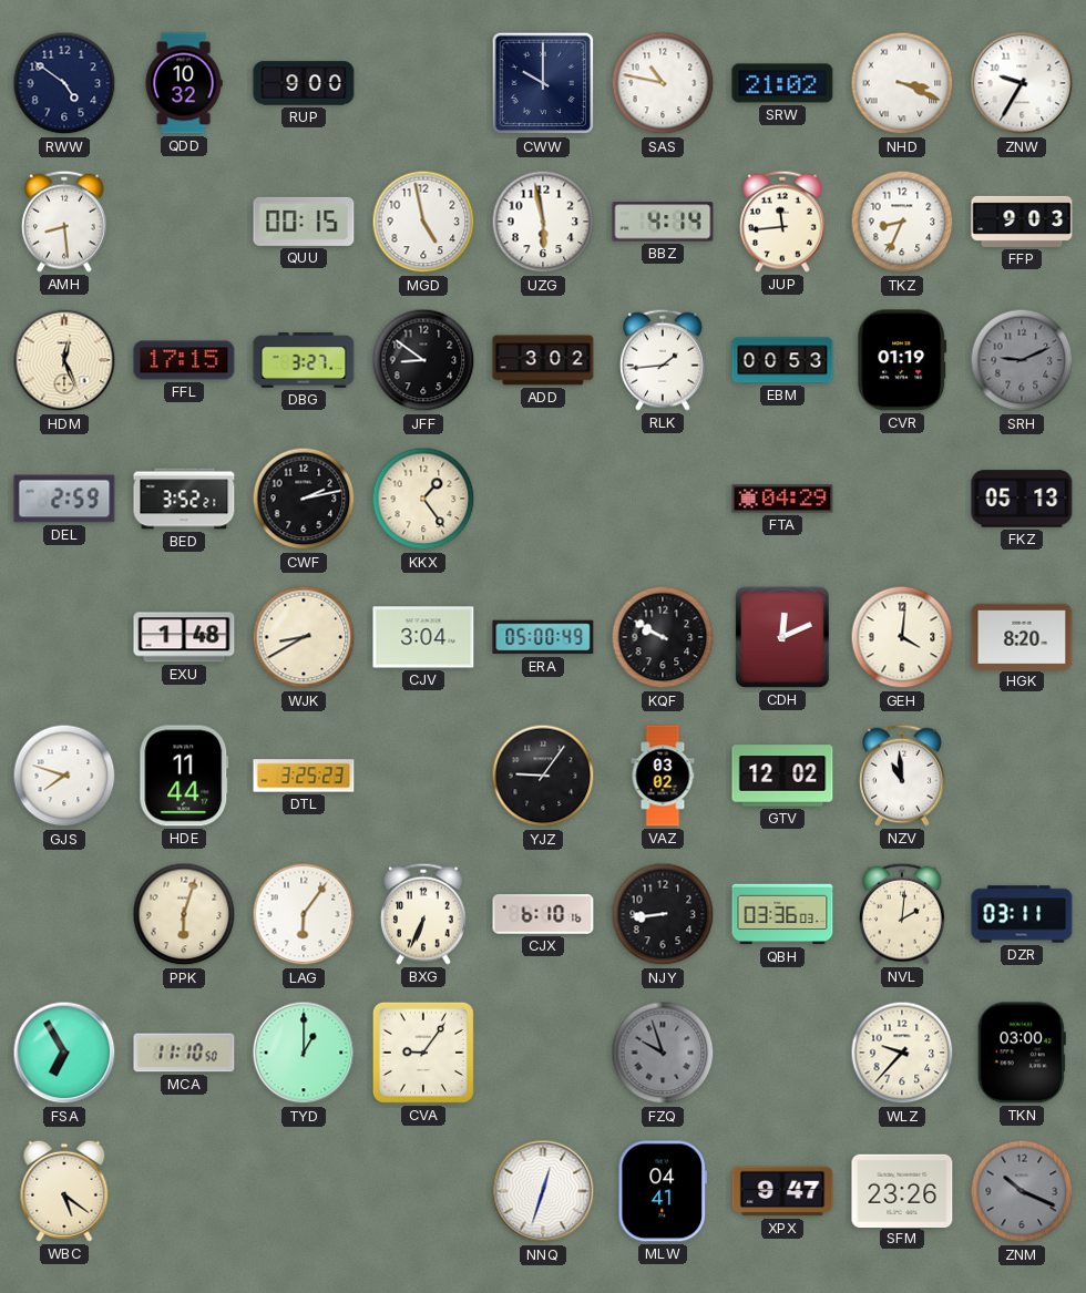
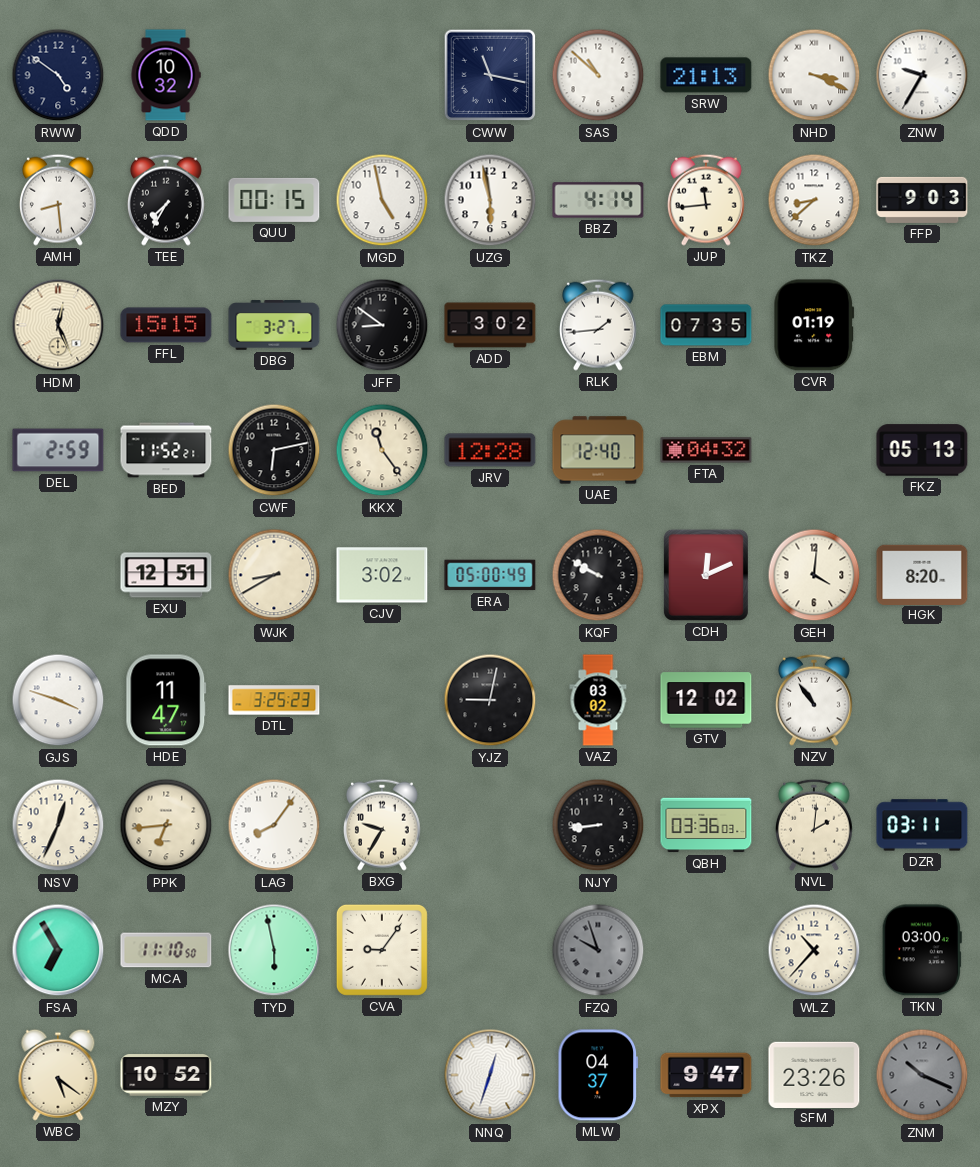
RUP: 9:00 -> none (304, 83)
CWW: 10:00 -> 11:17 (490, 75)
SAS: 10:47 -> 10:52 (598, 75)
SRW: 21:02 -> 21:13 (706, 75)
TEE: none -> 7:35 (166, 200)
TKZ: 8:34 -> 8:38 (814, 200)
FFL: 17:15 -> 15:15 (166, 325)
EBM: 00:53 -> 07:35 (706, 325)
SRH: 9:11 -> none (1022, 360)
BED: 3:52 -> 11:52 (166, 450)
CWF: 2:13 -> 6:13 (274, 450)
KKX: 1:24 -> 11:24 (382, 450)
JRV: none -> 12:28 (490, 450)
UAE: none -> 12:40 (598, 450)
FTA: 04:29 -> 04:32 (706, 450)
EXU: 1:48 -> 12:51 (166, 575)
CJV: 3:04 -> 3:02 (382, 575)
GJS: 7:48 -> 3:48 (58, 700)
HDE: 11:44 -> 11:47 (166, 700)
YJZ: 9:06 -> 9:02 (490, 700)
NZV: 10:59 -> 10:54 (814, 700)
NSV: none -> 12:34 (58, 825)
PPK: 6:03 -> 6:44 (166, 825)
LAG: 6:06 -> 8:06 (274, 825)
BXG: 6:34 -> 9:35 (382, 825)
CJX: 6:10 -> none (543, 914)
TYD: 1:00 -> 5:58 (274, 950)
WLZ: 9:37 -> 10:37 (814, 950)
MZY: none -> 10:52 (166, 1075)
MLW: 04:41 -> 04:37 (598, 1075)
